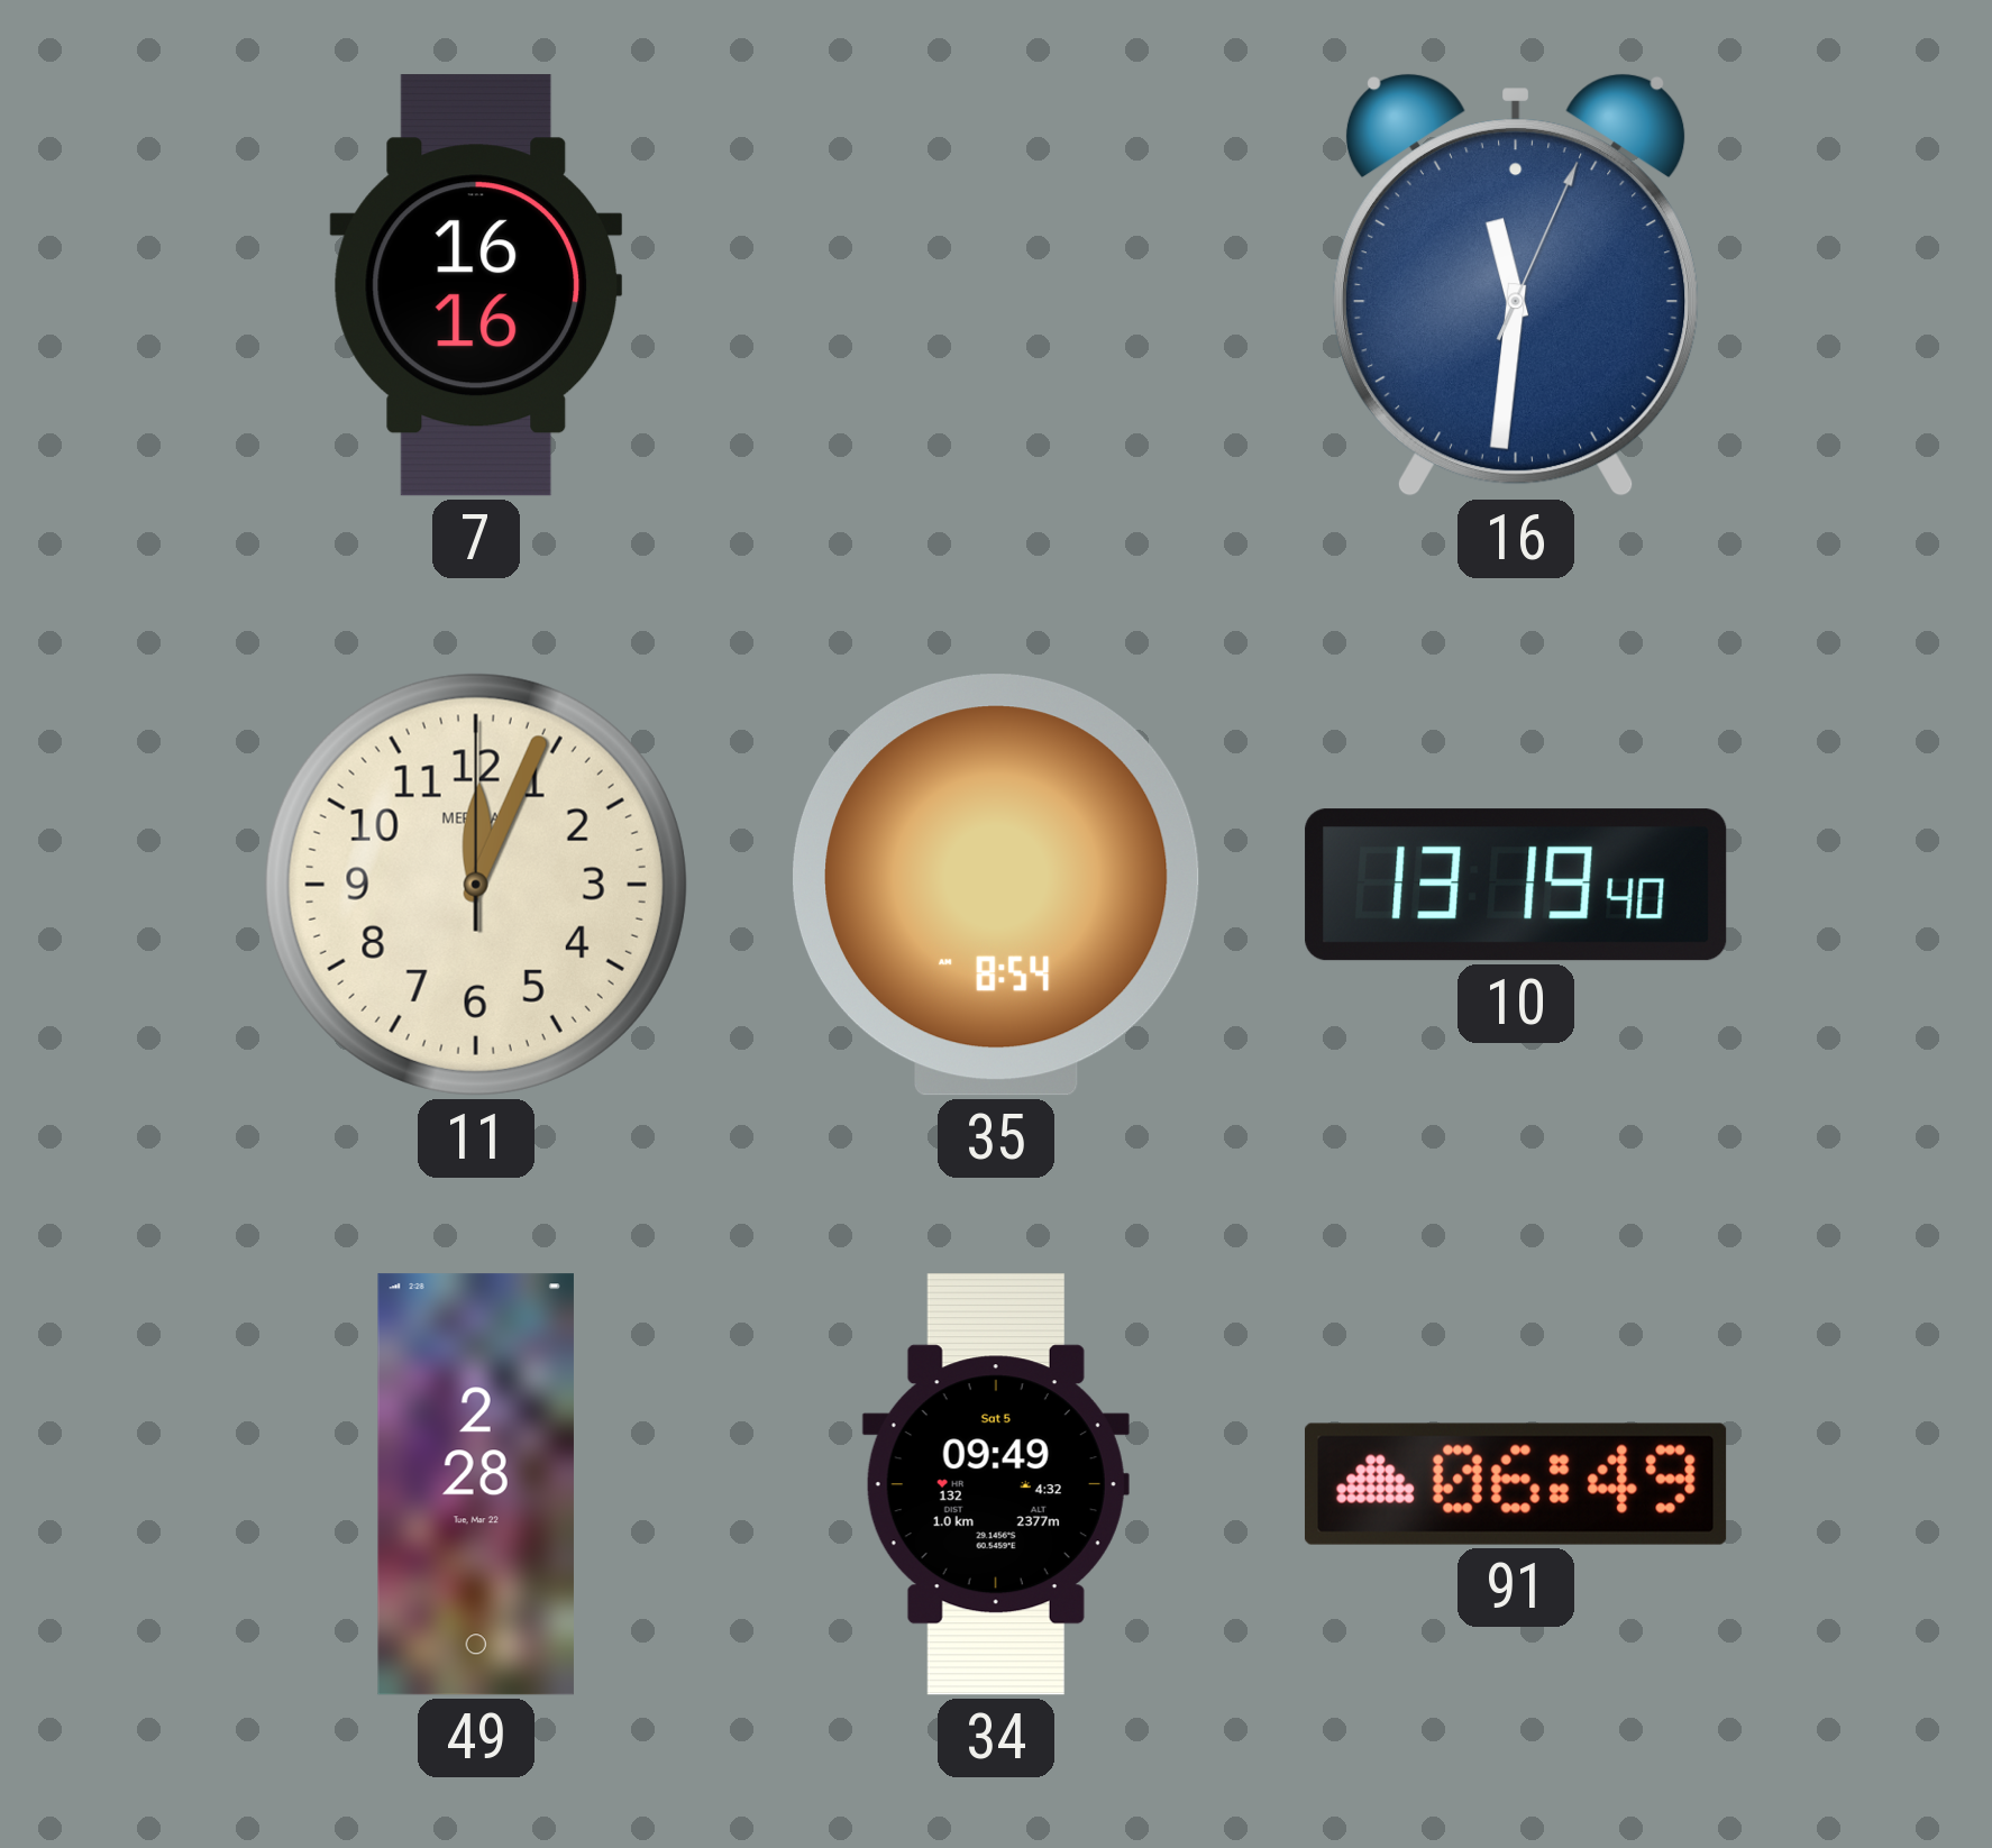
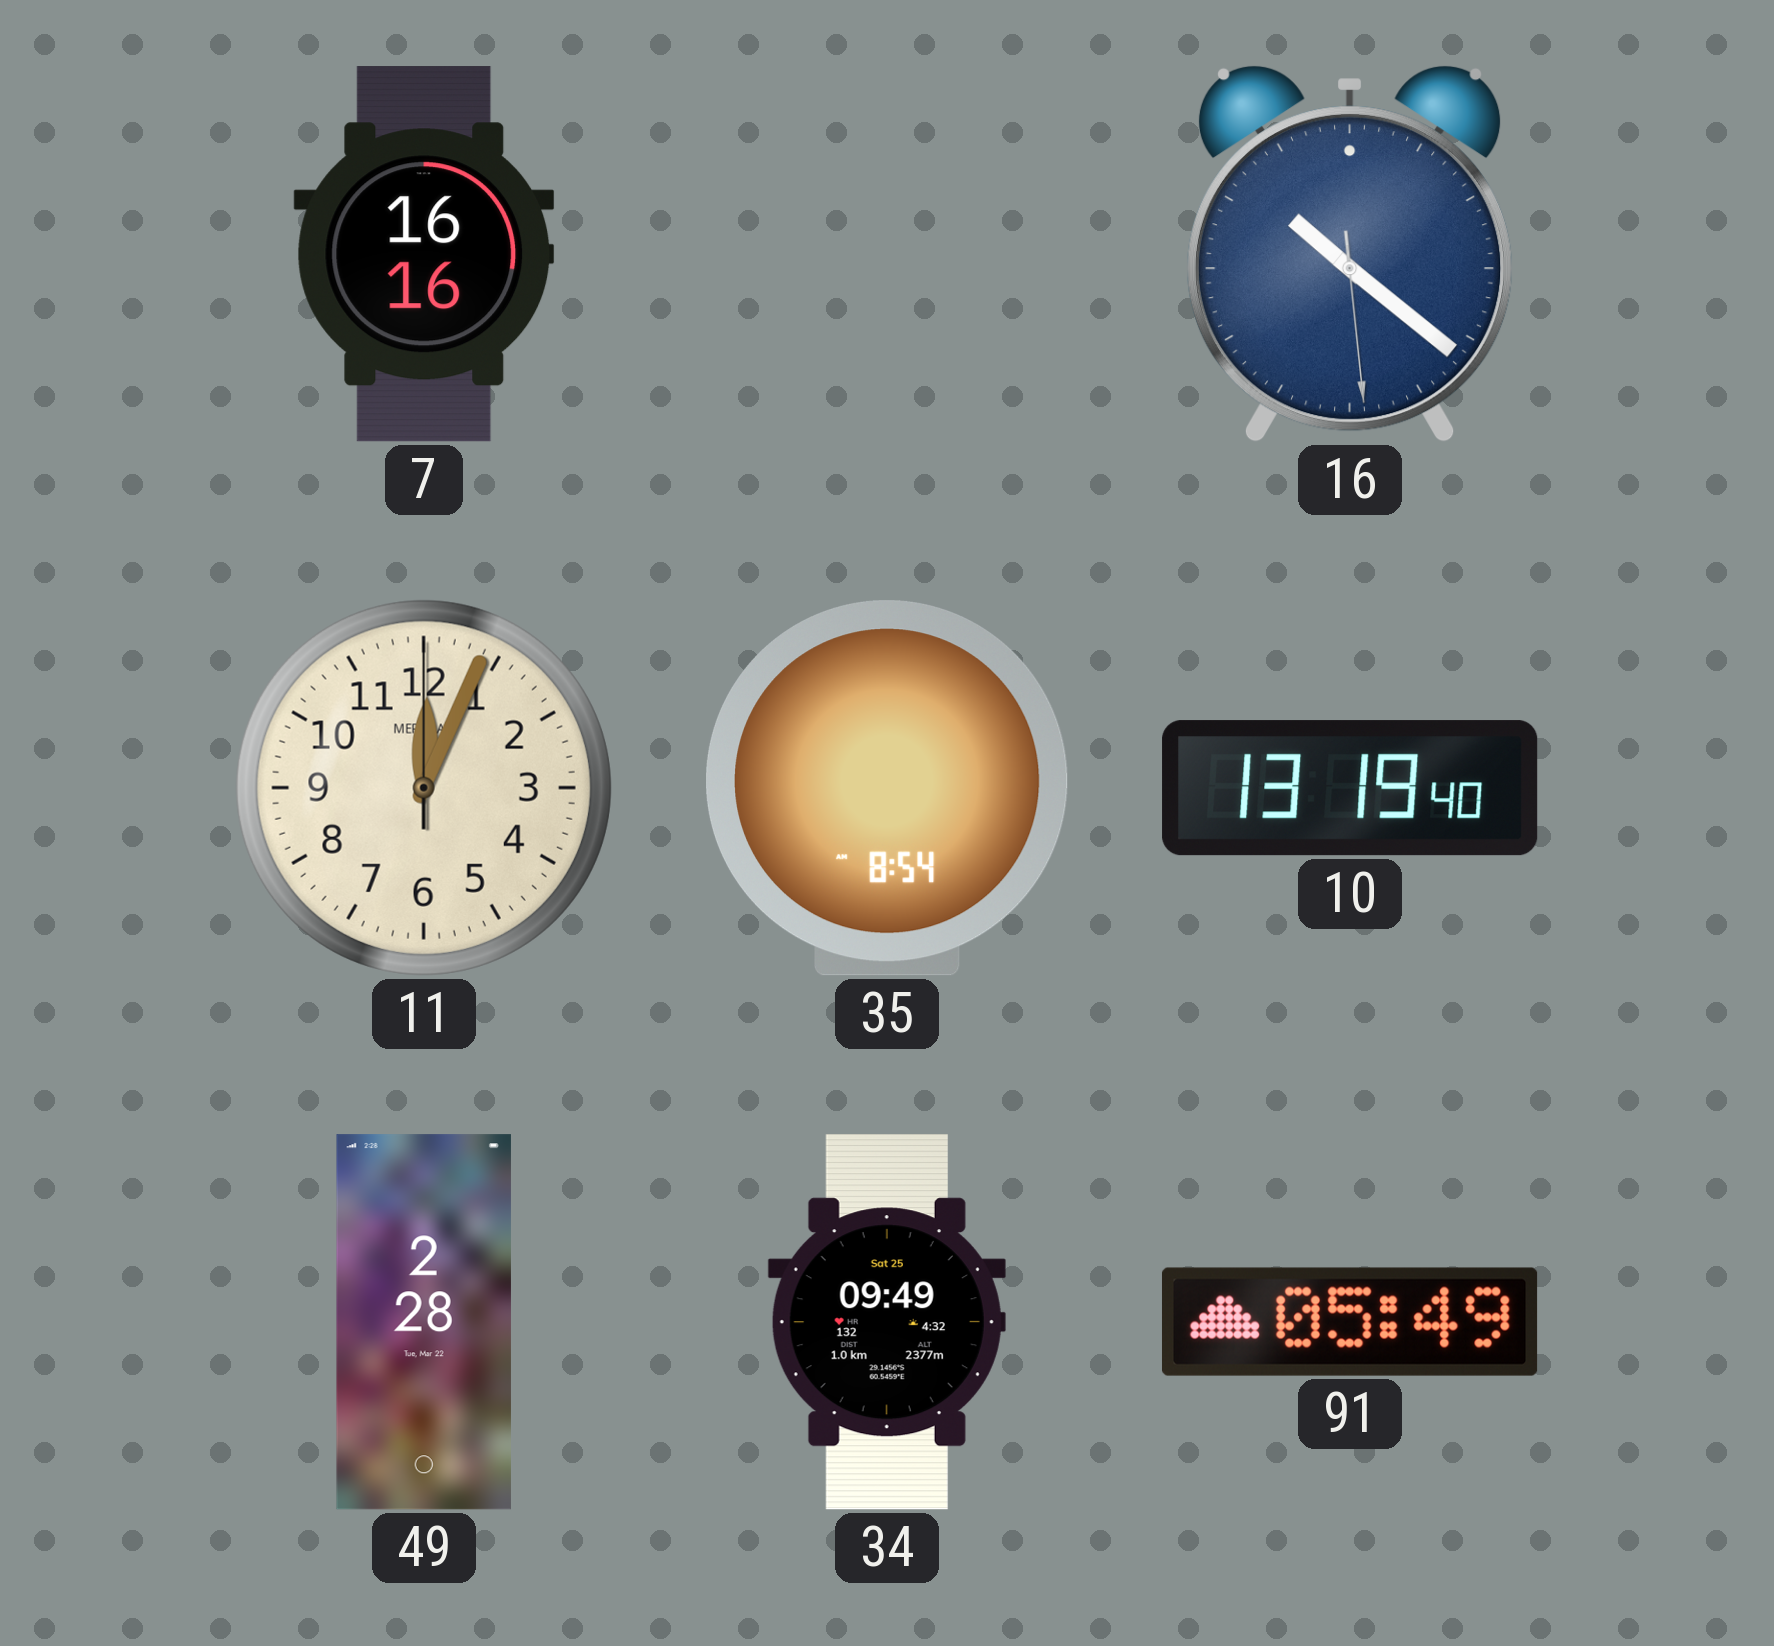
16: 11:31 -> 10:21 (1350, 254)
34 date: Sat 5 -> Sat 25 (887, 1322)
91: 06:49 -> 05:49 (1350, 1322)
